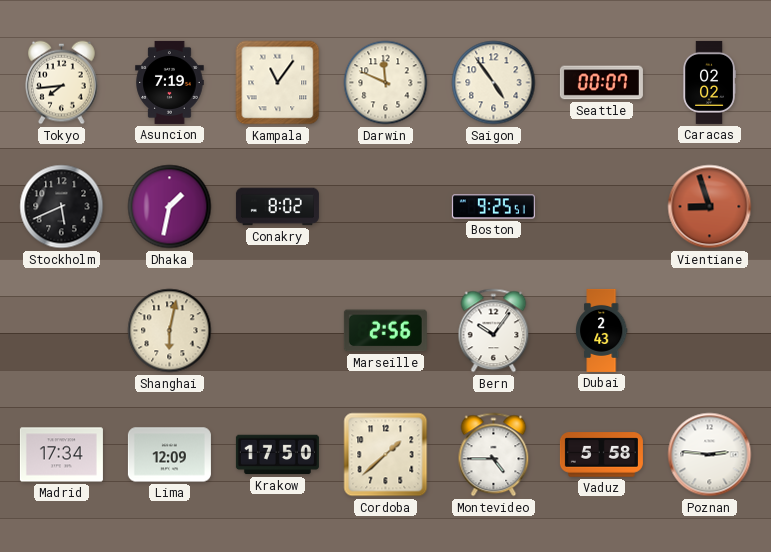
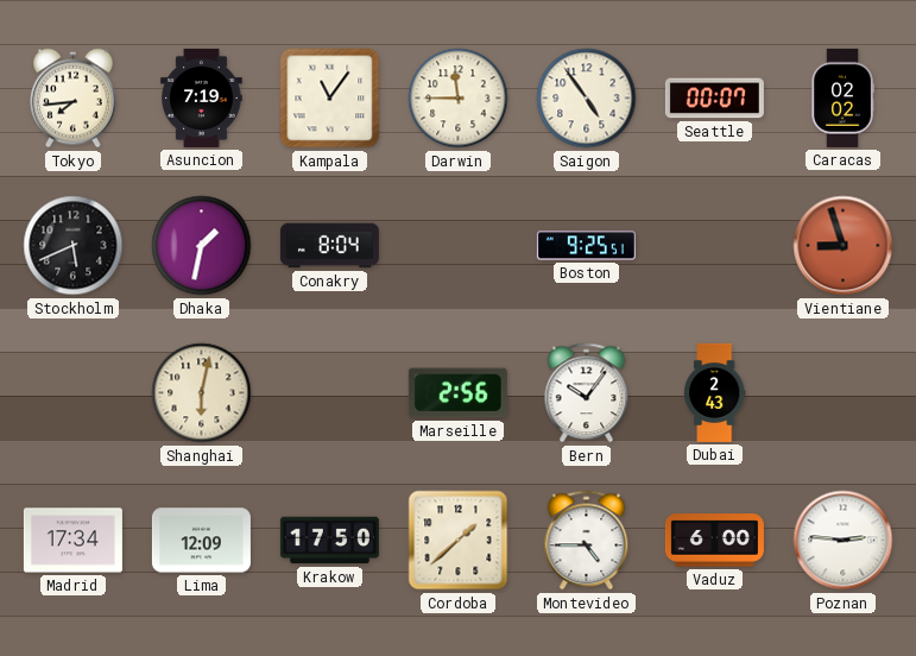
Darwin: 11:49 -> 11:45 (459, 99)
Conakry: 8:02 -> 8:04 (329, 246)
Vaduz: 5:58 -> 6:00 (714, 541)
